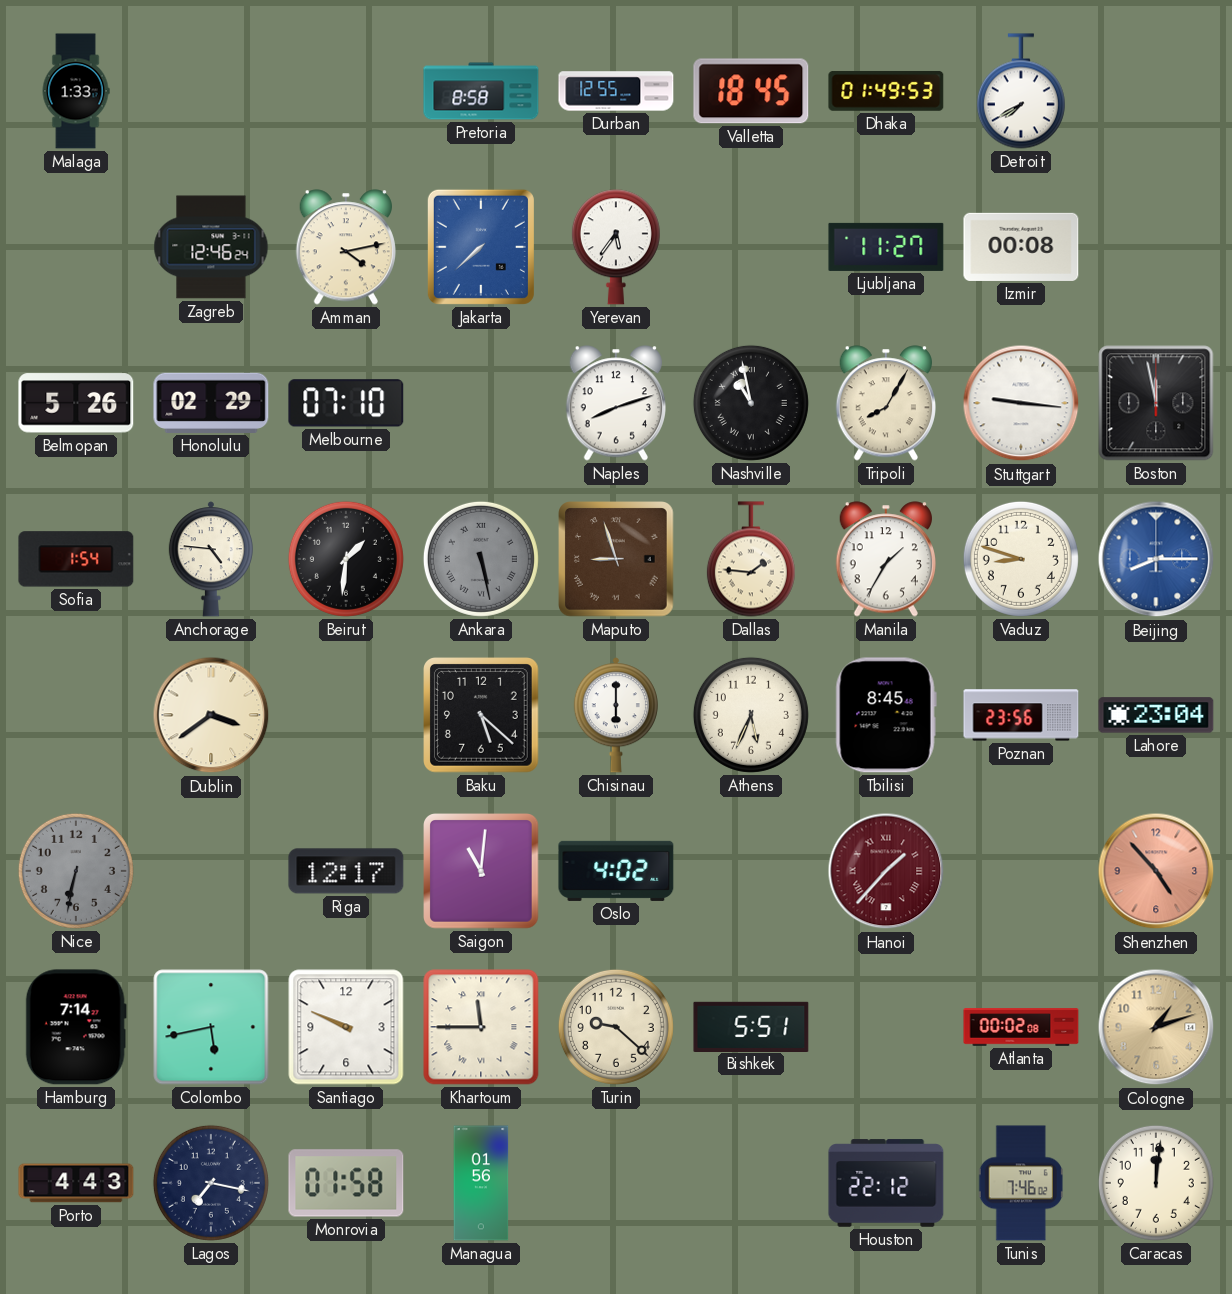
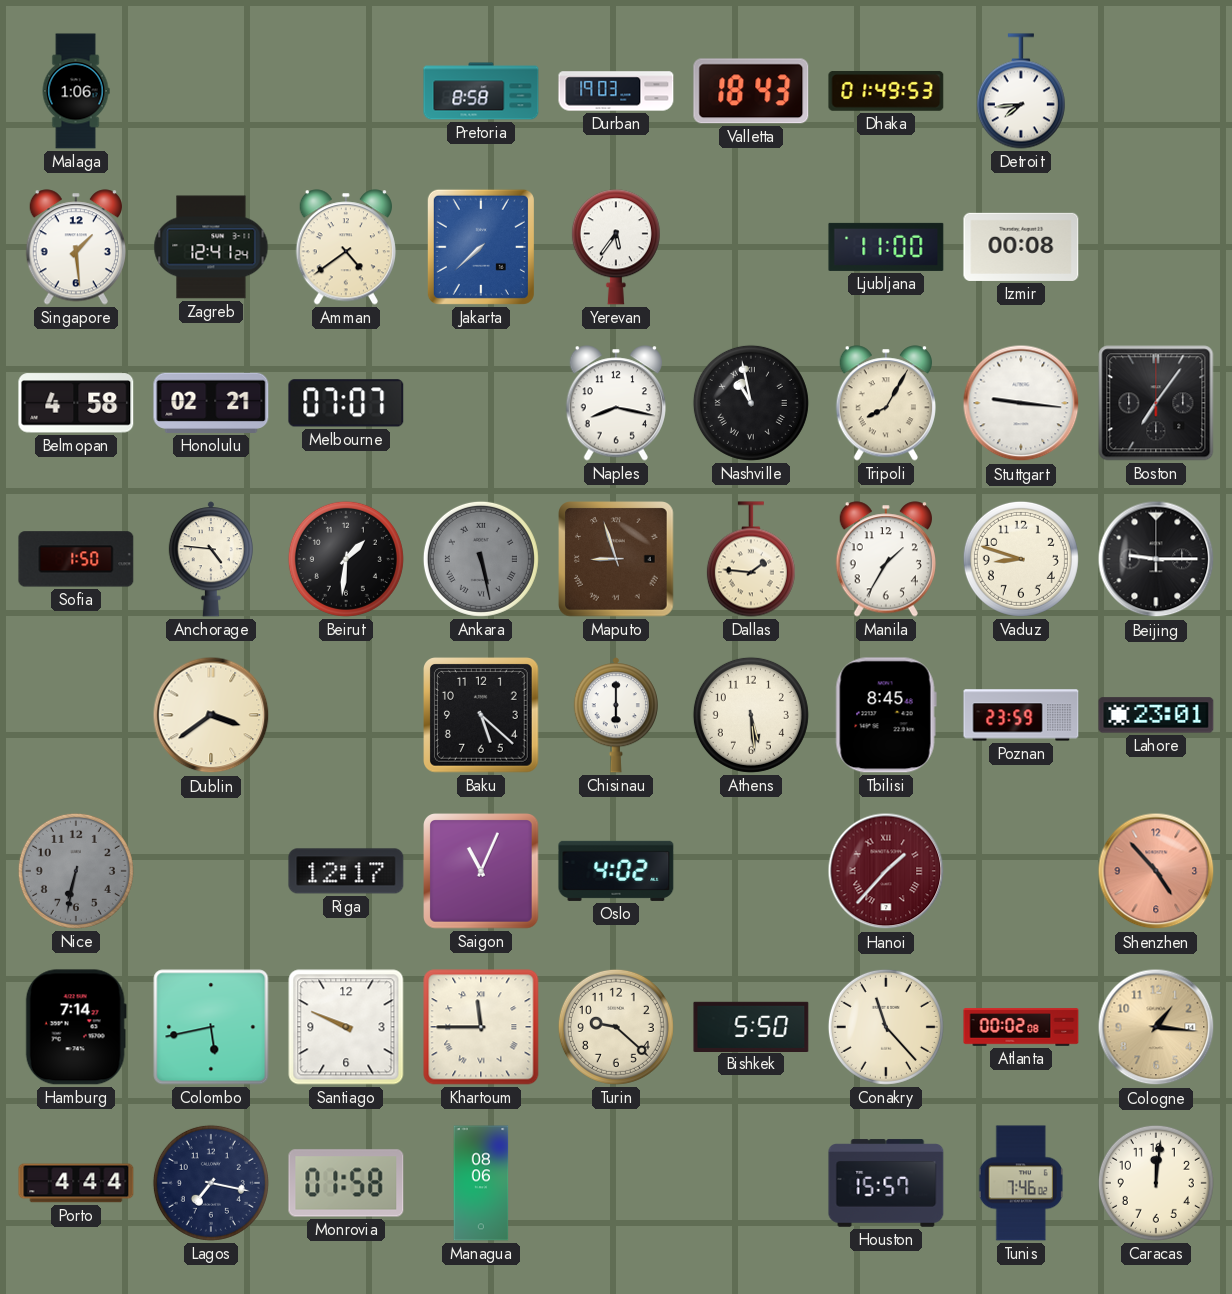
Malaga: 1:33 -> 1:06 (76, 91)
Durban: 12:55 -> 19:03 (616, 91)
Valletta: 18:45 -> 18:43 (751, 91)
Detroit: 7:40 -> 7:44 (1021, 91)
Singapore: none -> 1:29 (75, 247)
Zagreb: 12:46 -> 12:41 (211, 247)
Amman: 4:13 -> 4:39 (345, 247)
Ljubljana: 11:27 -> 11:00 (886, 247)
Belmopan: 5:26 -> 4:58 (76, 403)
Honolulu: 02:29 -> 02:21 (211, 403)
Melbourne: 07:10 -> 07:07 (346, 403)
Naples: 8:12 -> 8:17 (615, 403)
Boston: 11:58 -> 7:06 (1156, 403)
Sofia: 1:54 -> 1:50 (76, 559)
Beijing: 8:15 -> 9:15 (1156, 559)
Beijing dial: blue -> black (1156, 559)
Athens: 5:34 -> 5:29 (751, 715)
Poznan: 23:56 -> 23:59 (1021, 715)
Lahore: 23:04 -> 23:01 (1156, 715)
Saigon: 11:01 -> 11:04 (482, 872)
Bishkek: 5:51 -> 5:50 (751, 1026)
Conakry: none -> 11:23 (886, 1027)
Cologne: 1:12 -> 1:16 (1156, 1027)
Porto: 4:43 -> 4:44 (76, 1183)
Managua: 01:56 -> 08:06 (481, 1183)
Houston: 22:12 -> 15:57 (886, 1183)
